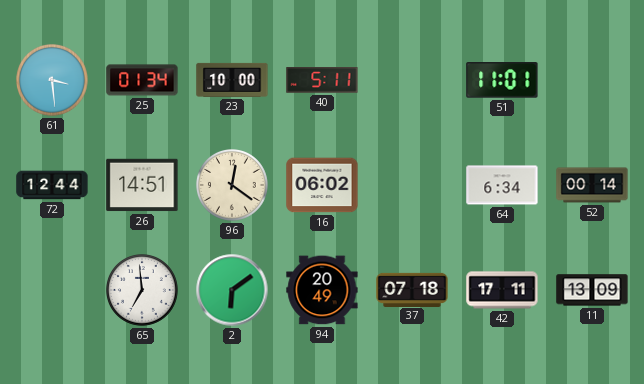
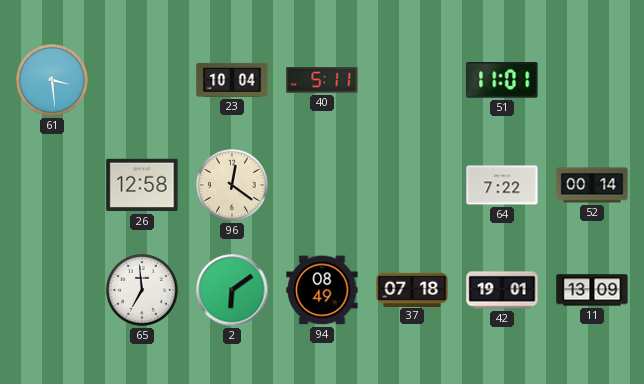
25: 01:34 -> none (142, 80)
23: 10:00 -> 10:04 (232, 80)
72: 12:44 -> none (52, 185)
26: 14:51 -> 12:58 (142, 185)
16: 06:02 -> none (322, 185)
64: 6:34 -> 7:22 (502, 185)
94: 20:49 -> 08:49 (322, 290)
42: 17:11 -> 19:01 (502, 290)
